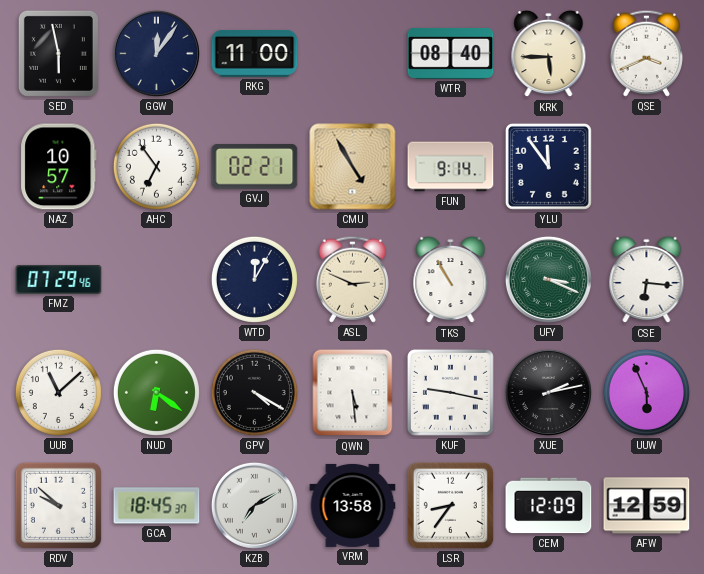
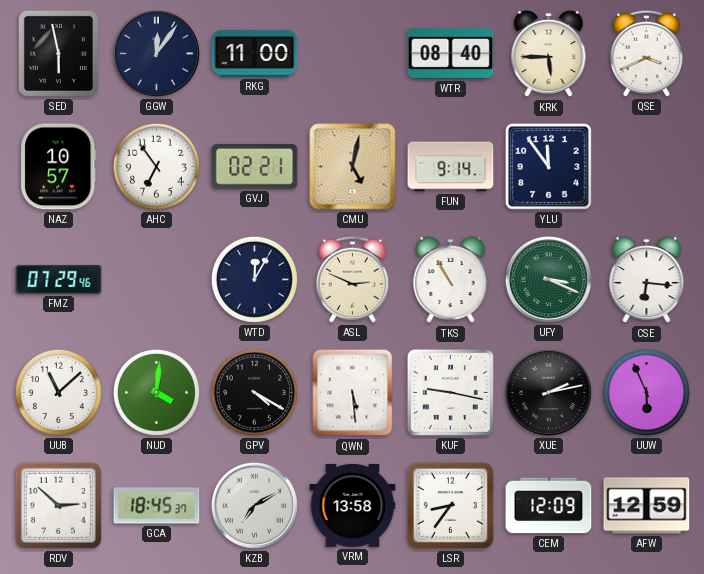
CMU: 4:55 -> 5:02 (353, 167)
NUD: 6:21 -> 4:01 (156, 392)
RDV: 9:52 -> 2:52 (58, 505)
